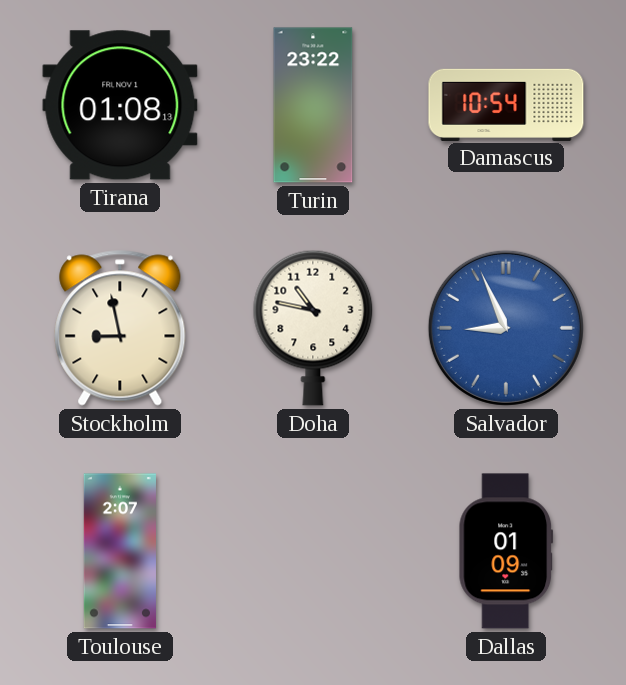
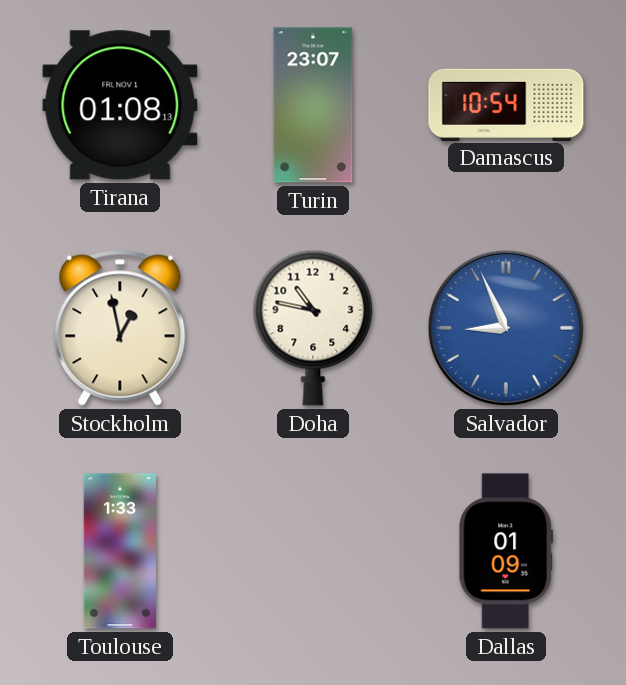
Turin: 23:22 -> 23:07 (313, 105)
Stockholm: 8:58 -> 12:58 (120, 328)
Toulouse: 2:07 -> 1:33 (120, 551)
